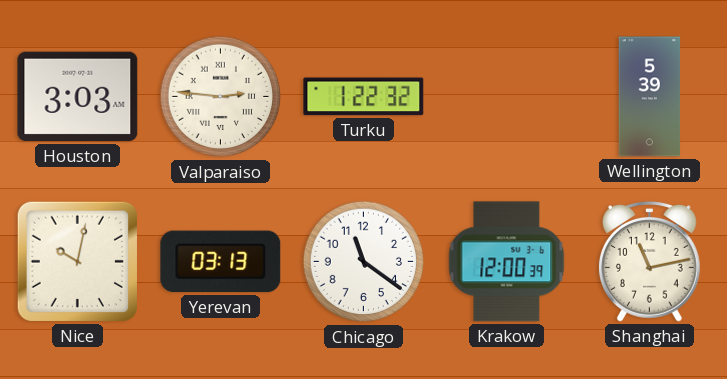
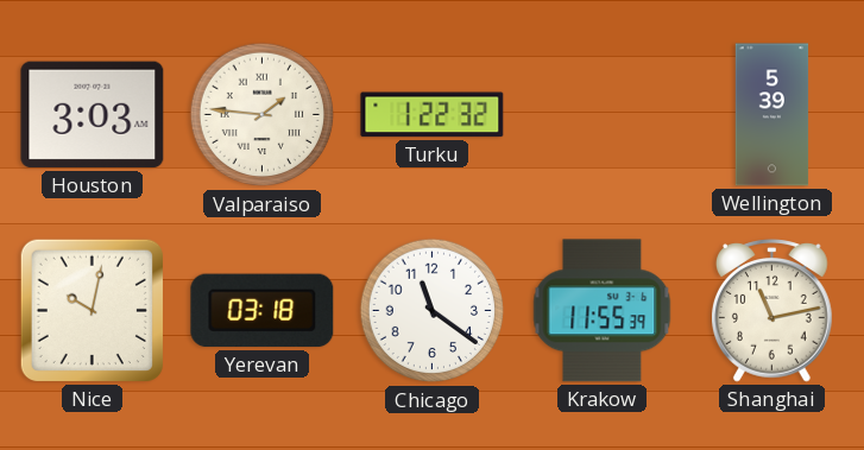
Valparaiso: 2:46 -> 1:46 (263, 115)
Yerevan: 03:13 -> 03:18 (263, 311)
Krakow: 12:00 -> 11:55 (603, 311)
